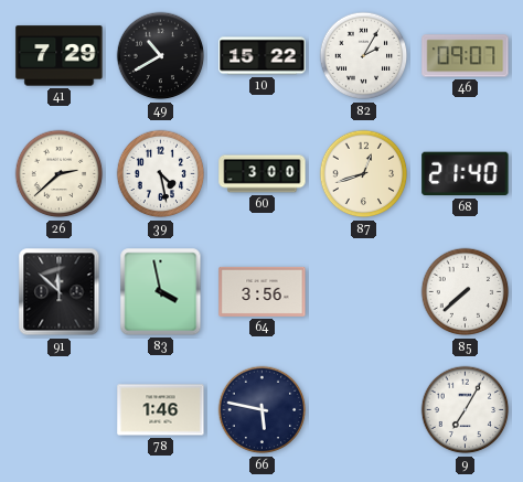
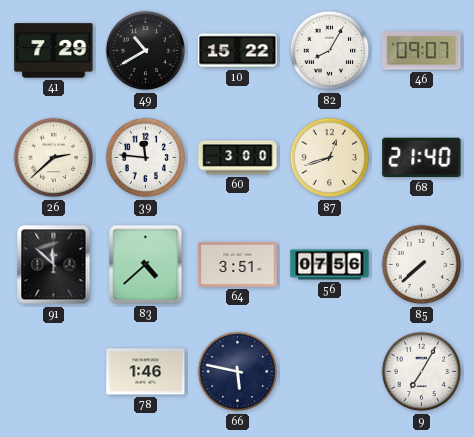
82: 2:05 -> 8:05 (330, 51)
39: 4:28 -> 11:46 (146, 158)
83: 3:58 -> 4:38 (146, 265)
64: 3:56 -> 3:51 (238, 264)
56: none -> 07:56 (330, 265)
